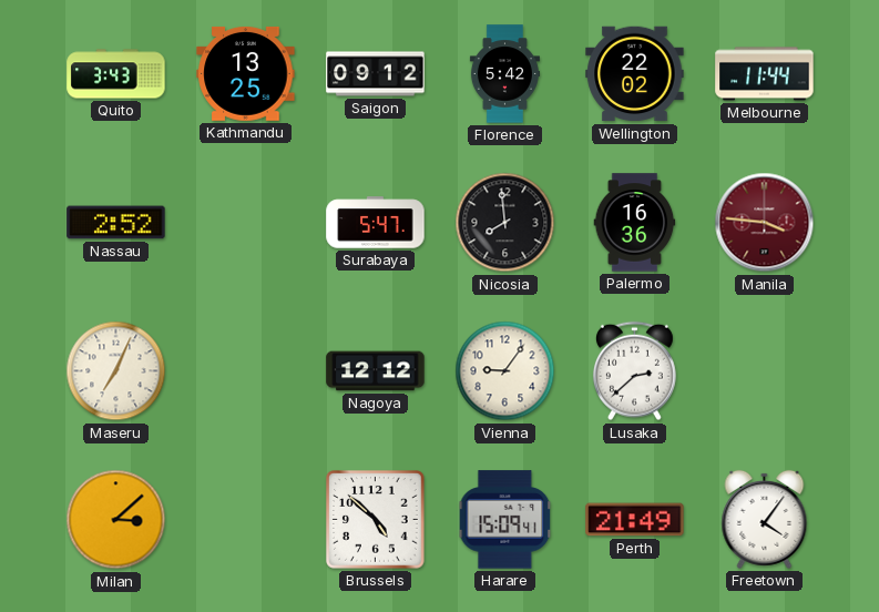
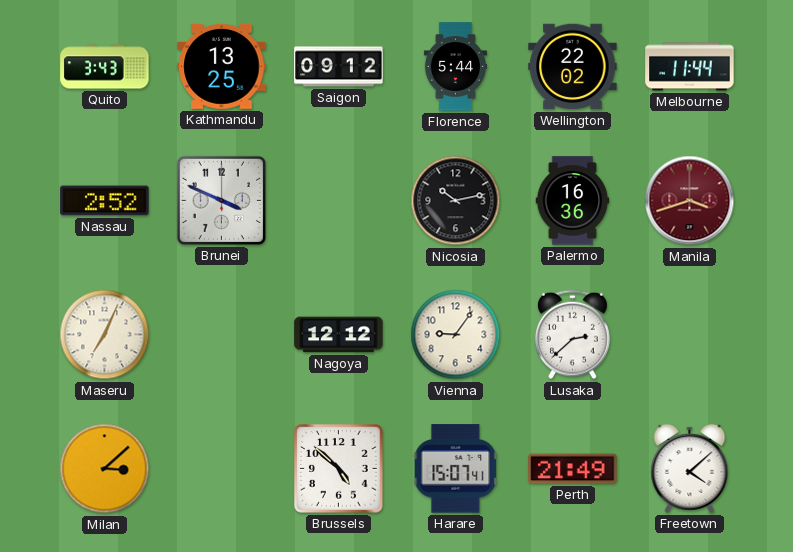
Florence: 5:42 -> 5:44 (455, 67)
Brunei: none -> 3:49 (221, 200)
Surabaya: 5:47 -> none (376, 223)
Nicosia: 7:59 -> 10:13 (456, 201)
Manila: 3:46 -> 3:42 (690, 201)
Harare: 15:09 -> 15:07 (456, 469)
Freetown: 4:06 -> 4:08 (690, 468)
